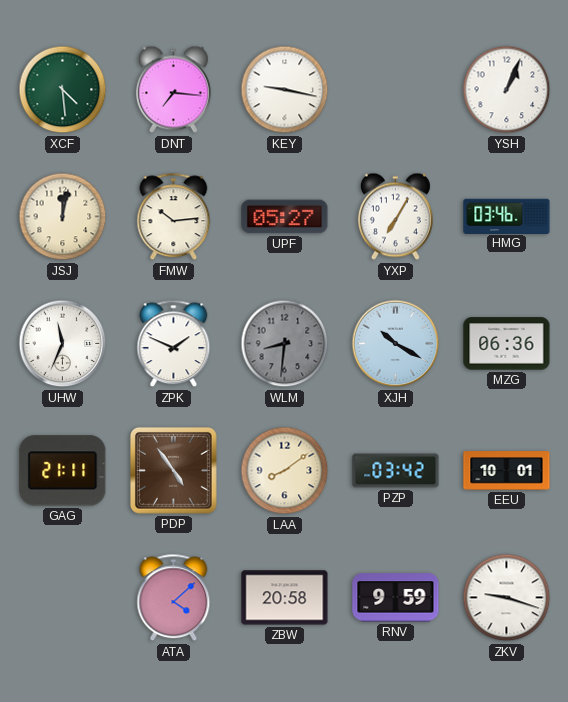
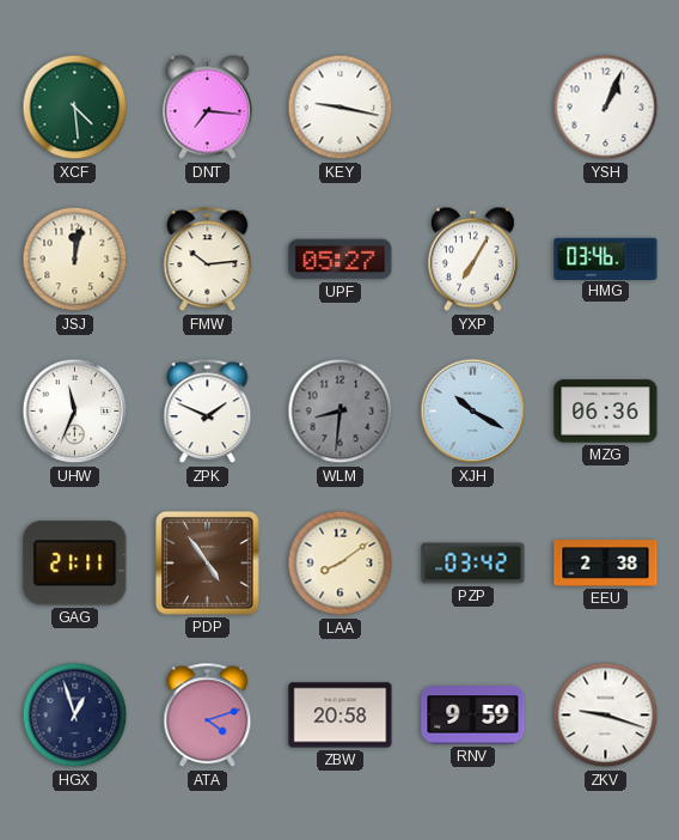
EEU: 10:01 -> 2:38 (606, 564)
HGX: none -> 12:57 (75, 716)
ATA: 4:08 -> 4:12 (208, 716)
